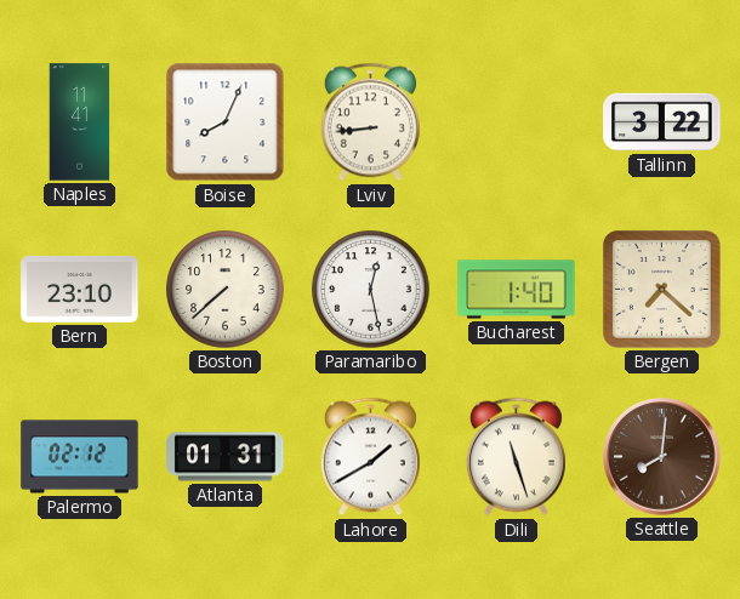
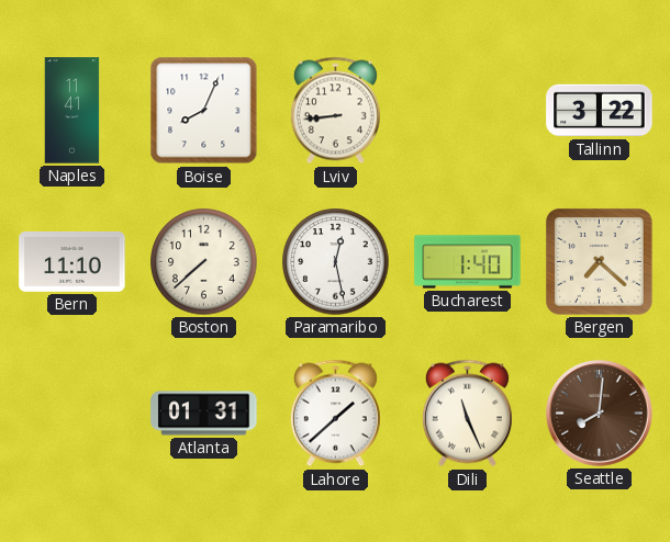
Bern: 23:10 -> 11:10 (72, 261)
Palermo: 02:12 -> none (80, 457)
Lahore: 1:40 -> 1:38 (335, 414)
Dili: 11:27 -> 11:26 (467, 414)
